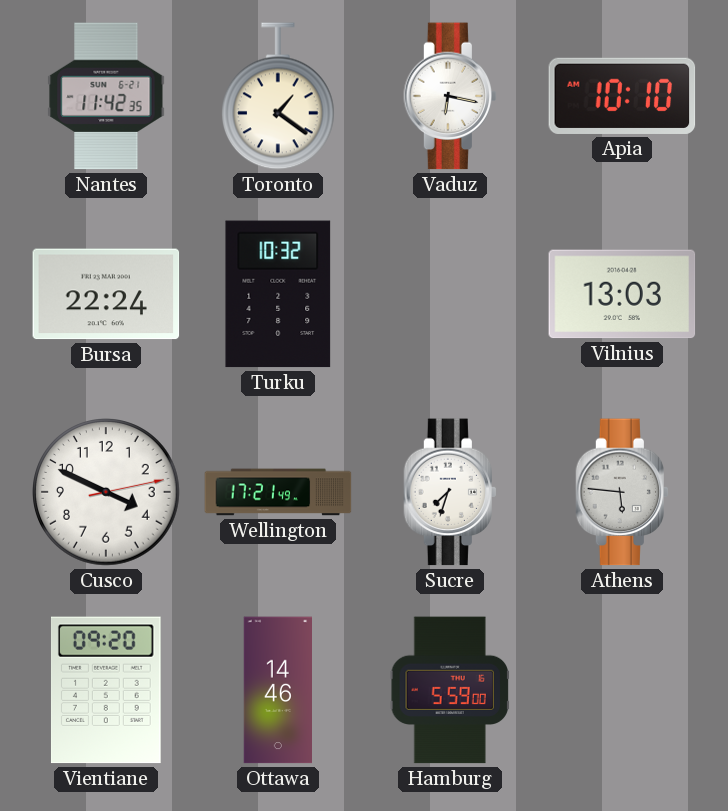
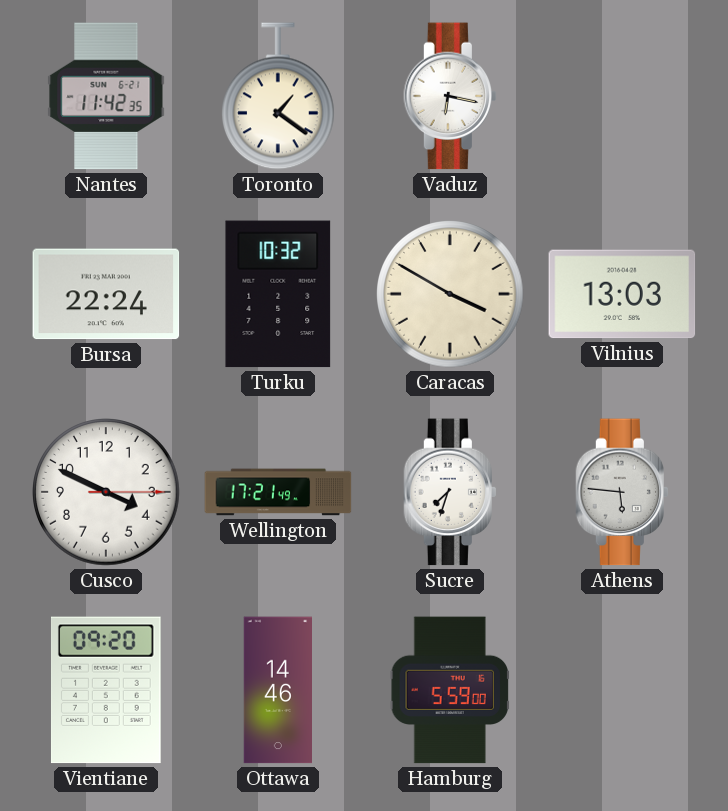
Apia: 10:10 -> none (622, 96)
Caracas: none -> 3:50 (450, 294)
Cusco: 3:49:13 -> 3:49:15 (106, 492)
